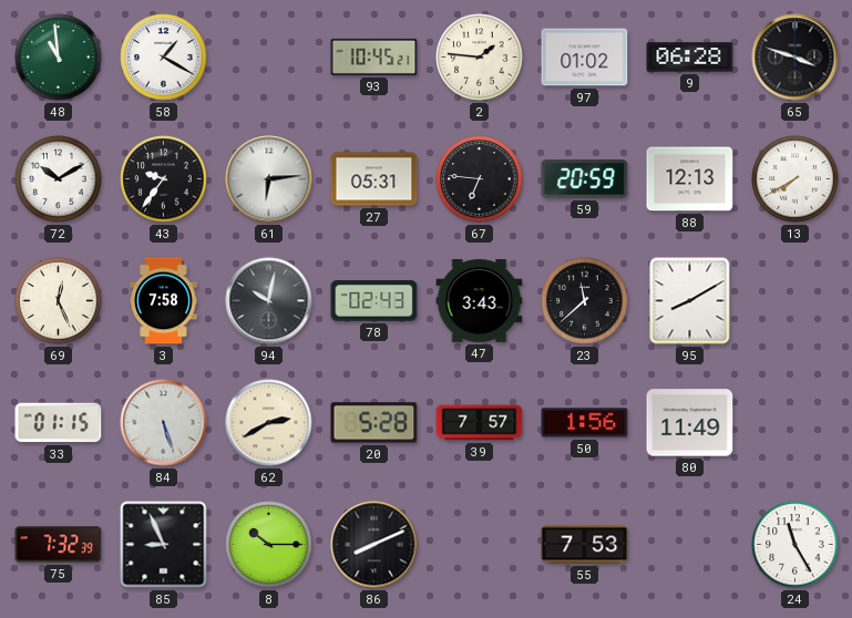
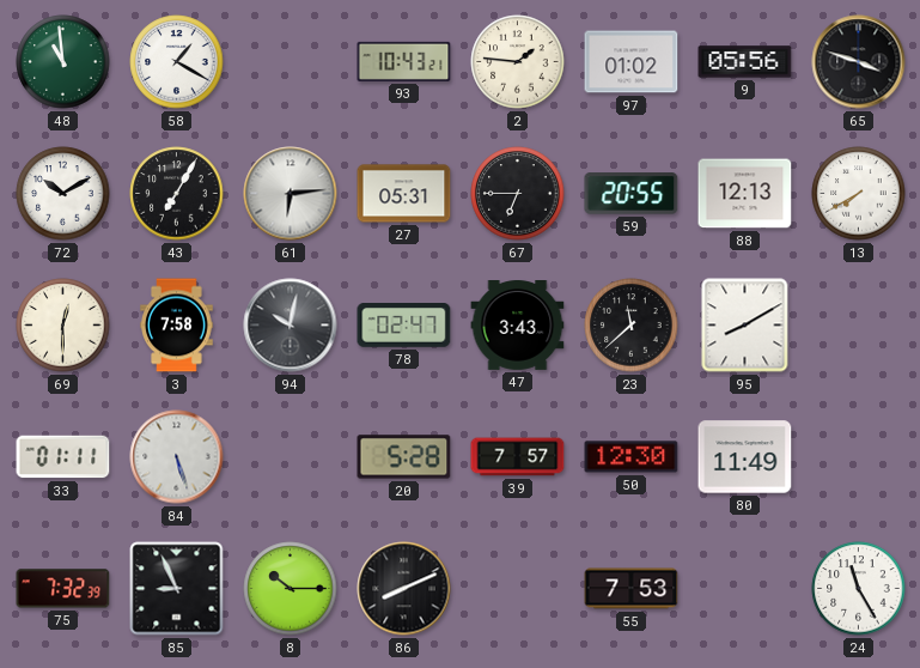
93: 10:45 -> 10:43 (404, 61)
9: 06:28 -> 05:56 (745, 62)
43: 9:36 -> 7:05 (177, 194)
67: 6:46 -> 6:45 (518, 194)
59: 20:59 -> 20:55 (632, 194)
69: 12:26 -> 12:30 (63, 326)
78: 02:43 -> 02:47 (404, 326)
33: 01:15 -> 01:11 (63, 457)
62: 2:40 -> none (269, 423)
50: 1:56 -> 12:30 (632, 457)
